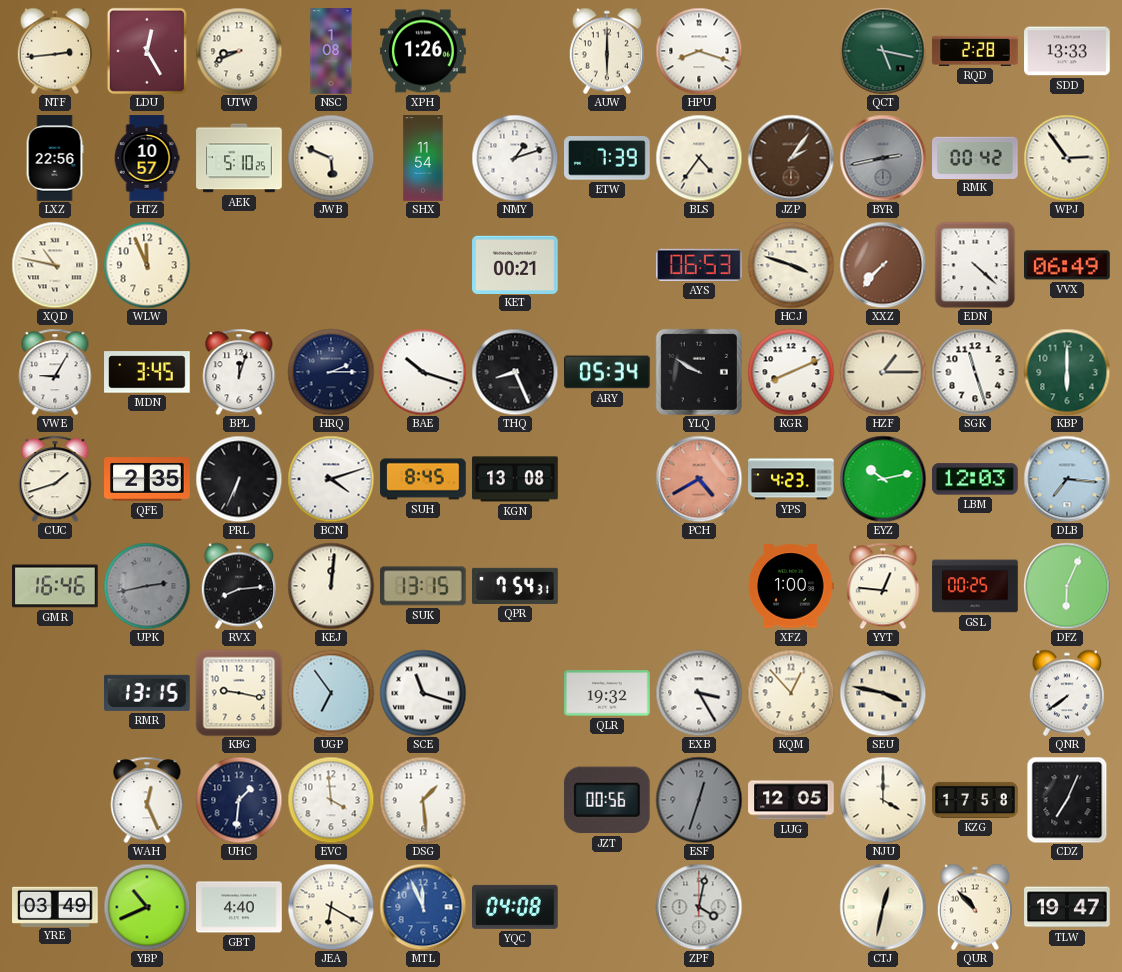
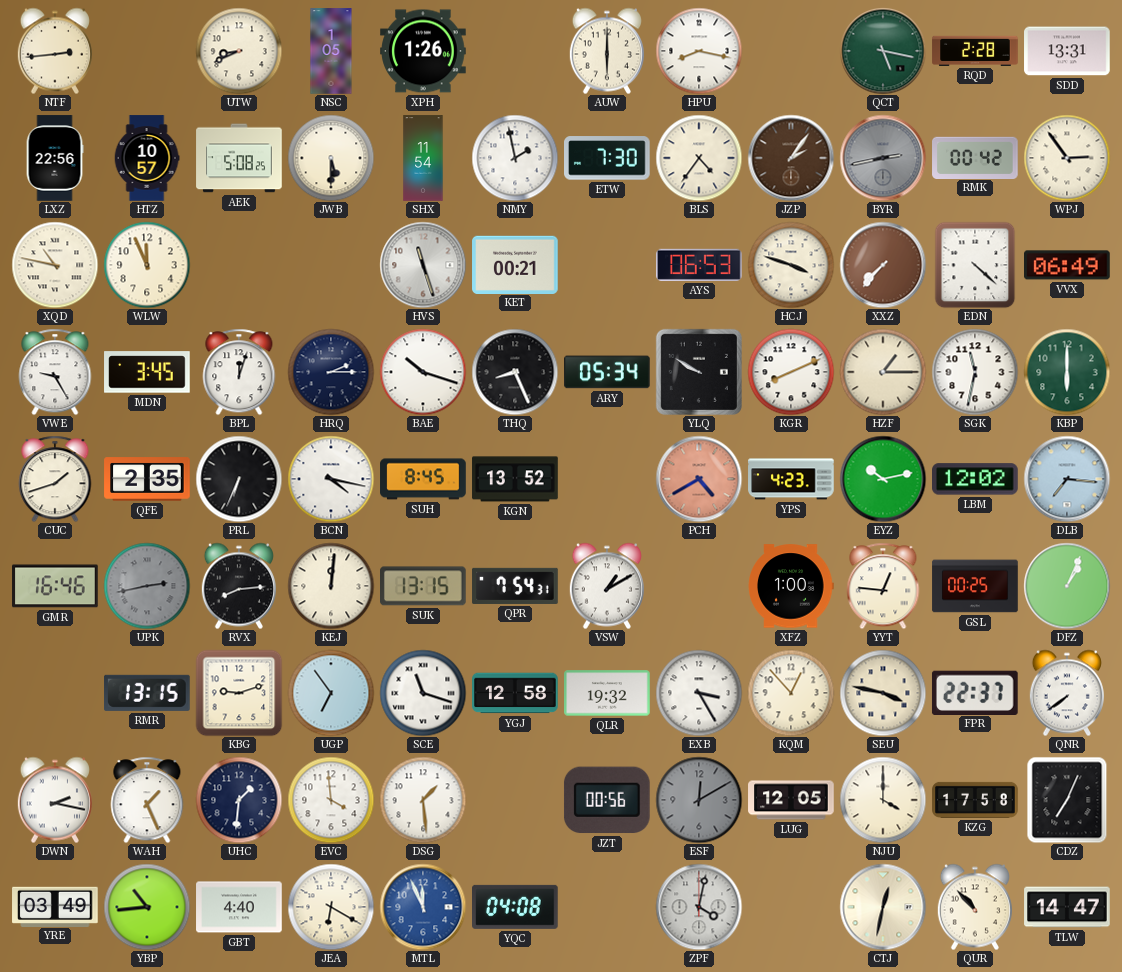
LDU: 12:25 -> none (147, 51)
NSC: 1:08 -> 1:05 (331, 51)
HPU: 8:18 -> 8:17 (699, 51)
SDD: 13:33 -> 13:31 (1067, 51)
AEK: 5:10 -> 5:08 (239, 158)
JWB: 5:49 -> 5:30 (331, 158)
NMY: 1:12 -> 1:58 (515, 158)
ETW: 7:39 -> 7:30 (608, 158)
HVS: none -> 11:27 (423, 265)
VWE: 9:05 -> 9:25 (55, 372)
SGK: 11:27 -> 11:32 (975, 372)
BCN: 4:12 -> 4:17 (331, 479)
KGN: 13:08 -> 13:52 (515, 479)
LBM: 12:03 -> 12:02 (976, 479)
VSW: none -> 1:10 (607, 586)
DFZ: 6:04 -> 1:04 (1067, 586)
KBG: 9:17 -> 9:12 (239, 693)
YGJ: none -> 12:58 (515, 693)
FPR: none -> 22:37 (975, 692)
DWN: none -> 2:17 (55, 800)
WAH: 12:26 -> 1:26 (147, 800)
ESF: 12:33 -> 12:10 (699, 800)
YBP: 10:41 -> 10:44 (147, 907)
TLW: 19:47 -> 14:47 (1067, 907)
